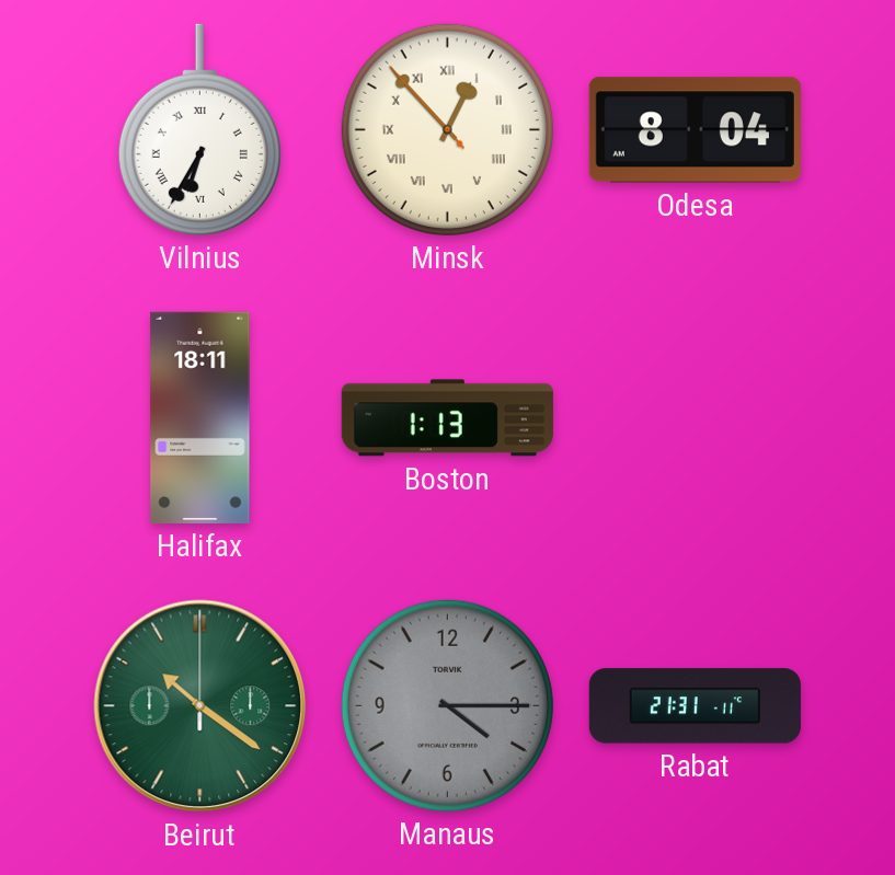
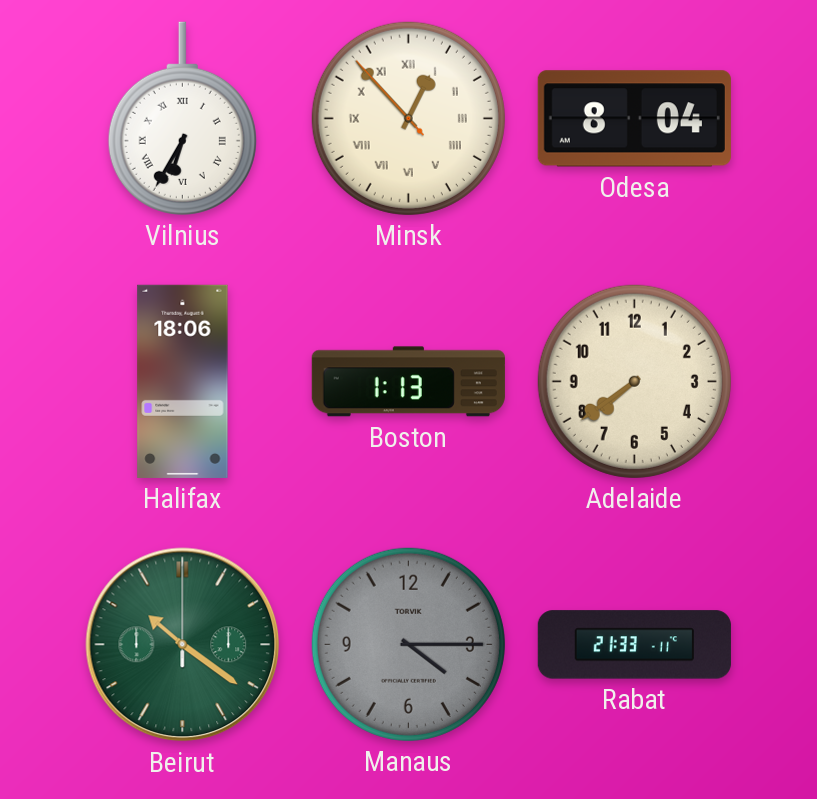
Halifax: 18:11 -> 18:06 (183, 381)
Adelaide: none -> 7:39 (634, 381)
Rabat: 21:31 -> 21:33 (634, 645)
